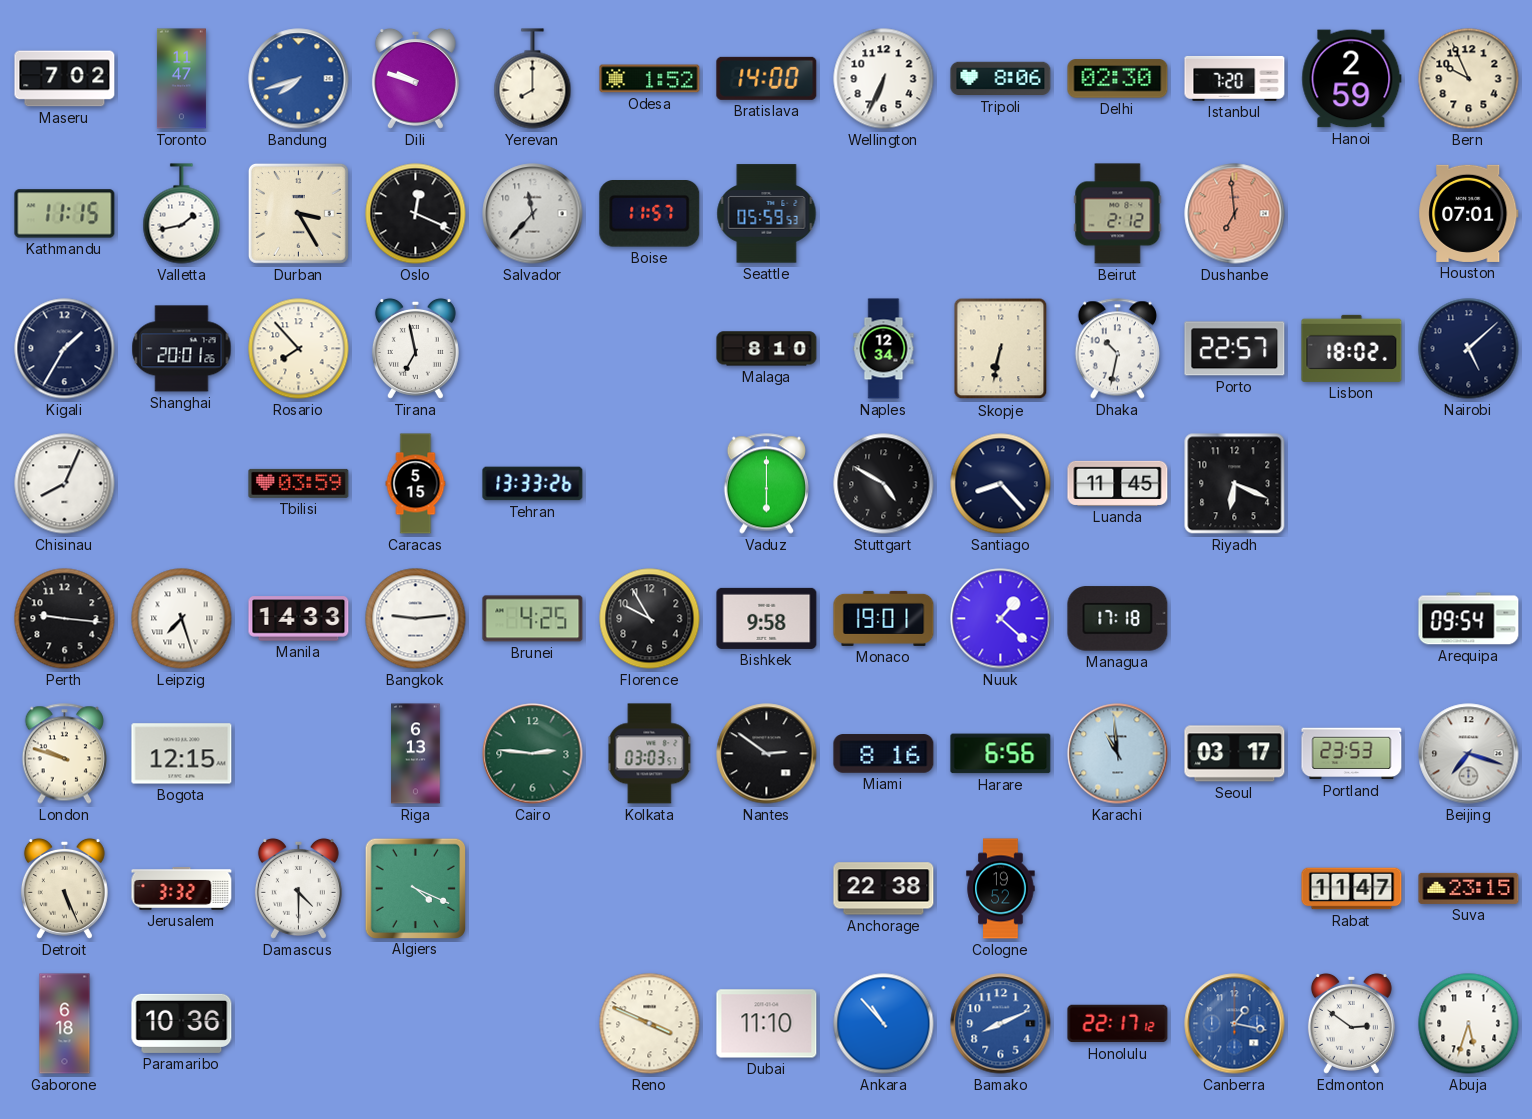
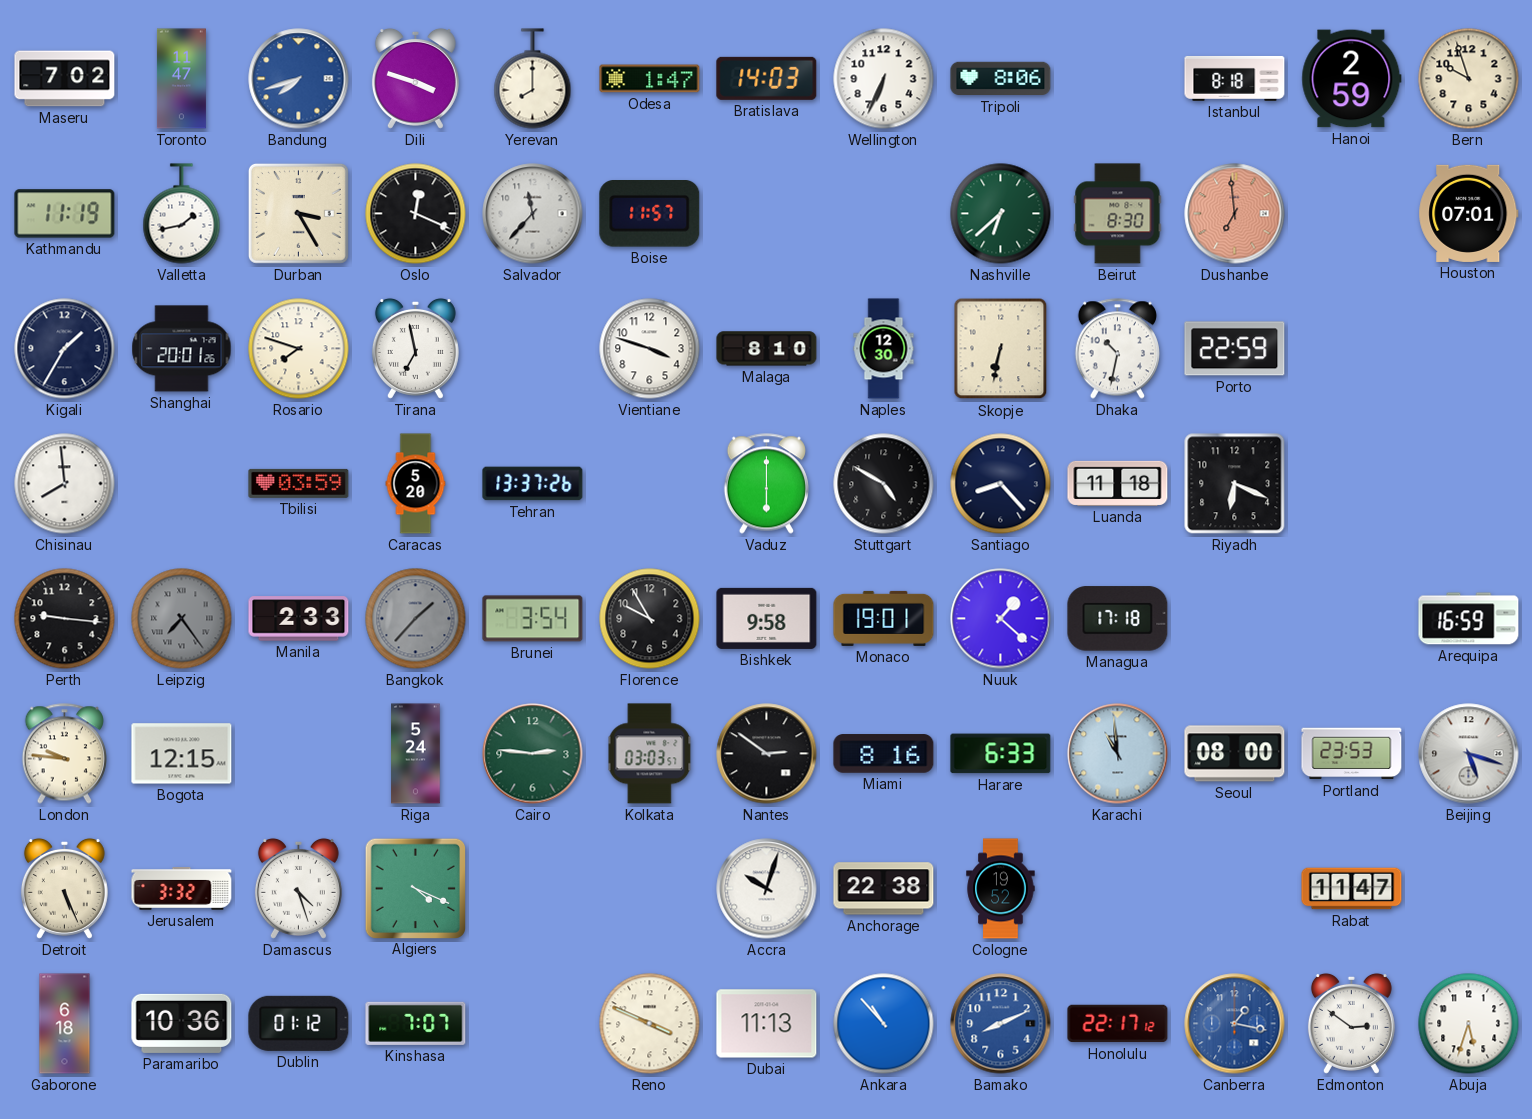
Dili: 9:48 -> 3:48 (415, 78)
Odesa: 1:52 -> 1:47 (650, 79)
Bratislava: 14:00 -> 14:03 (767, 78)
Delhi: 02:30 -> none (1118, 79)
Istanbul: 7:20 -> 8:18 (1235, 78)
Bern: 9:56 -> 9:57 (1469, 79)
Kathmandu: 11:15 -> 11:19 (65, 214)
Seattle: 05:59 -> none (767, 214)
Nashville: none -> 6:38 (1001, 214)
Beirut: 2:12 -> 8:30 (1118, 214)
Rosario: 7:53 -> 7:48 (299, 349)
Vientiane: none -> 3:48 (650, 349)
Naples: 12:34 -> 12:30 (884, 349)
Porto: 22:57 -> 22:59 (1235, 349)
Lisbon: 18:02 -> none (1352, 348)
Nairobi: 5:08 -> none (1469, 349)
Chisinau: 8:04 -> 7:59 (65, 484)
Caracas: 5:15 -> 5:20 (416, 484)
Tehran: 13:33 -> 13:37 (533, 484)
Luanda: 11:45 -> 11:18 (1118, 483)
Leipzig: 7:27 -> 7:24 (182, 619)
Leipzig dial: white -> grey (182, 619)
Manila: 14:33 -> 2:33 (299, 619)
Bangkok: 9:14 -> 1:37 (416, 619)
Bangkok dial: white -> grey (416, 619)
Brunei: 4:25 -> 3:54 (533, 619)
Arequipa: 09:54 -> 16:59 (1469, 619)
London: 9:48 -> 9:46 (64, 754)
Riga: 6:13 -> 5:24 (416, 754)
Harare: 6:56 -> 6:33 (1001, 754)
Seoul: 03:17 -> 08:00 (1235, 754)
Beijing: 7:18 -> 5:18 (1469, 754)
Damascus: 4:30 -> 4:27 (298, 888)
Accra: none -> 10:03 (767, 889)
Suva: 23:15 -> none (1469, 888)
Dublin: none -> 01:12 (299, 1023)
Kinshasa: none -> 7:07 (416, 1023)
Dubai: 11:10 -> 11:13 (767, 1024)
